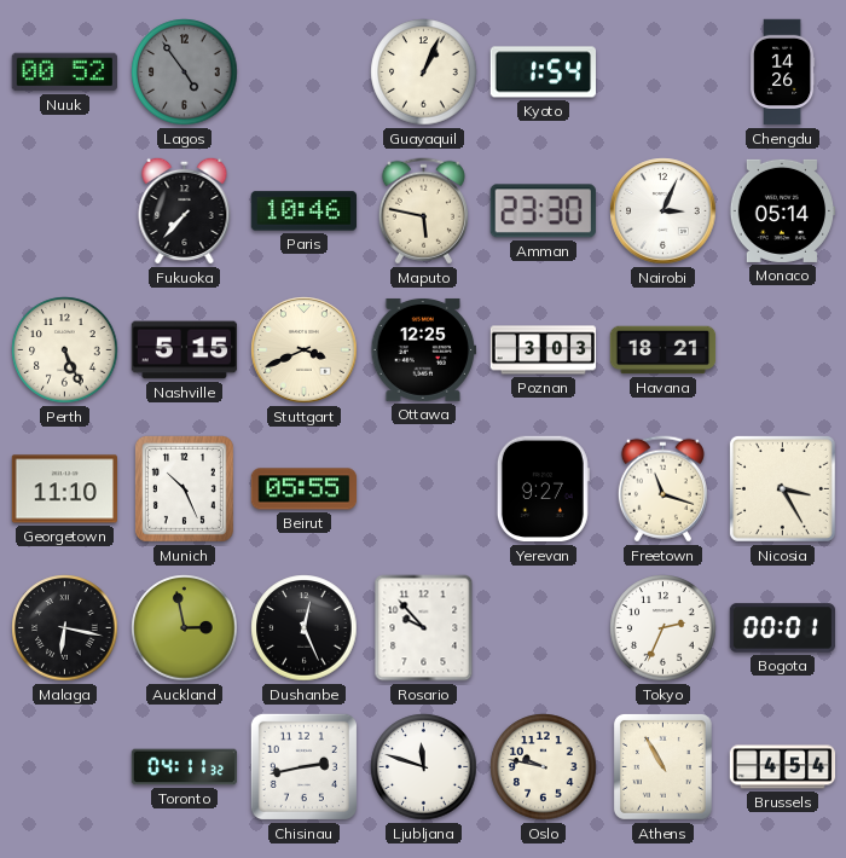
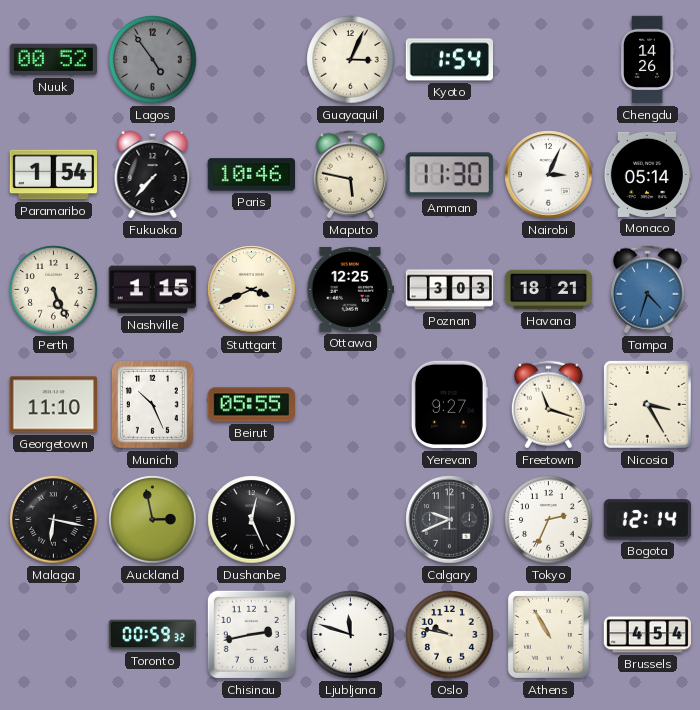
Guayaquil: 1:04 -> 3:04 (351, 60)
Paramaribo: none -> 1:54 (53, 175)
Amman: 23:30 -> 11:30 (449, 175)
Nashville: 5:15 -> 1:15 (153, 290)
Tampa: none -> 4:33 (647, 290)
Rosario: 9:53 -> none (424, 628)
Calgary: none -> 9:41 (450, 520)
Bogota: 00:01 -> 12:14 (648, 520)
Toronto: 04:11 -> 00:59 (153, 635)
